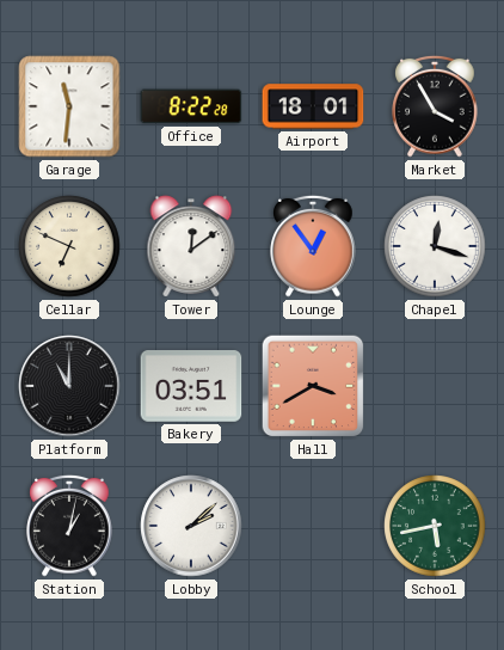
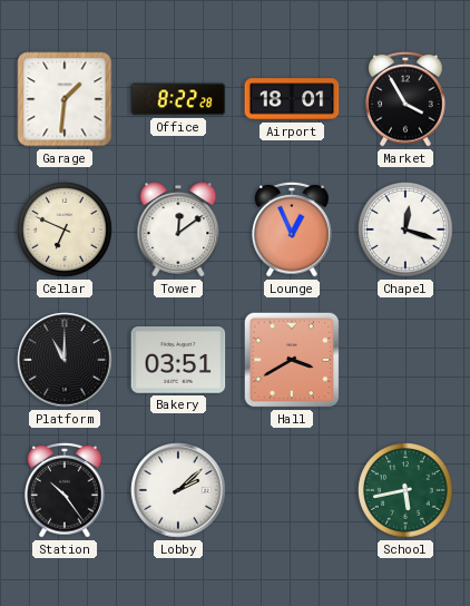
Garage: 11:31 -> 1:31 (65, 99)
Lounge: 12:54 -> 12:56 (292, 229)
Station: 1:02 -> 10:24 (65, 490)
